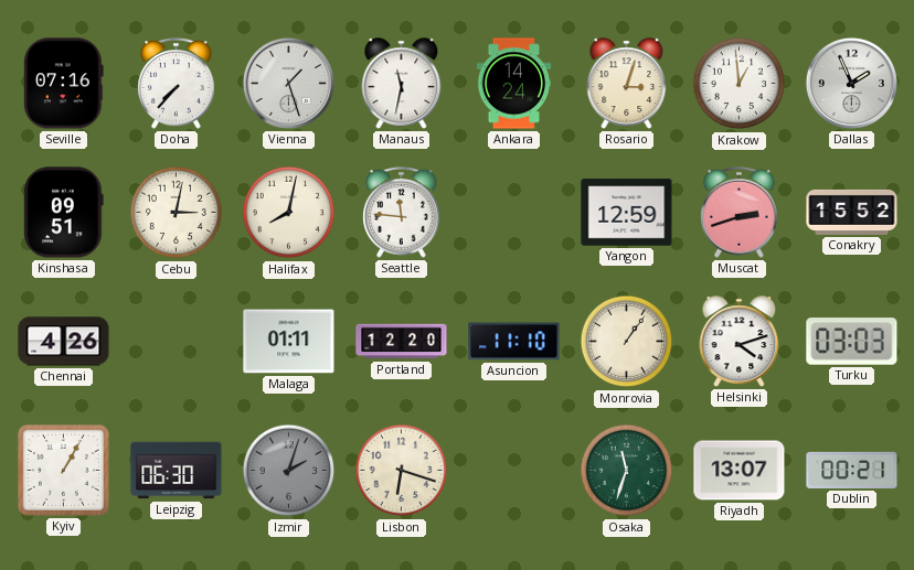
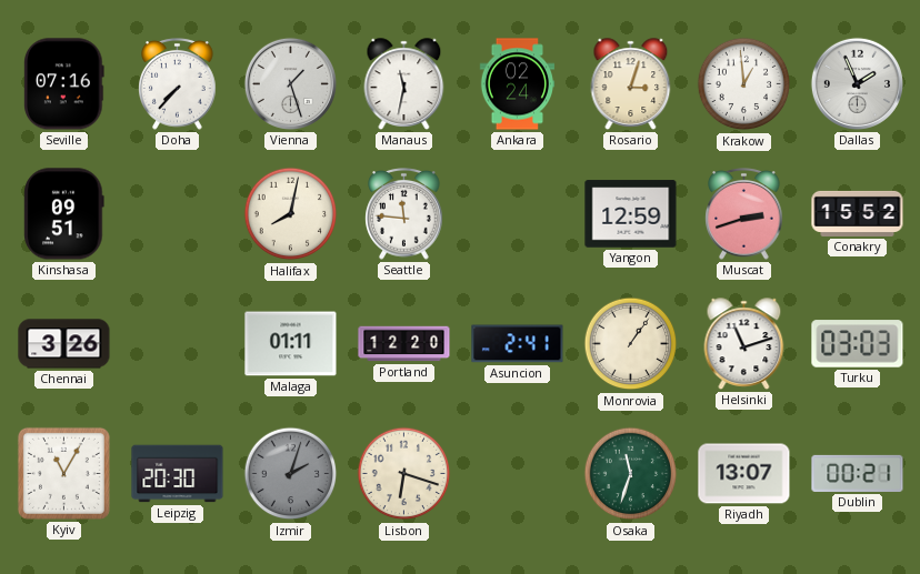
Ankara: 14:24 -> 02:24 (518, 84)
Cebu: 3:02 -> none (177, 213)
Chennai: 4:26 -> 3:26 (64, 344)
Asuncion: 11:10 -> 2:41 (518, 344)
Helsinki: 4:12 -> 11:12 (744, 344)
Kyiv: 1:05 -> 11:05 (63, 473)
Leipzig: 06:30 -> 20:30 (178, 474)
